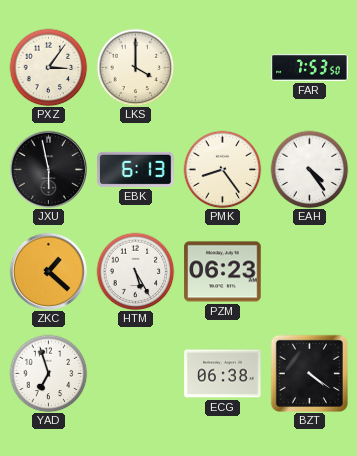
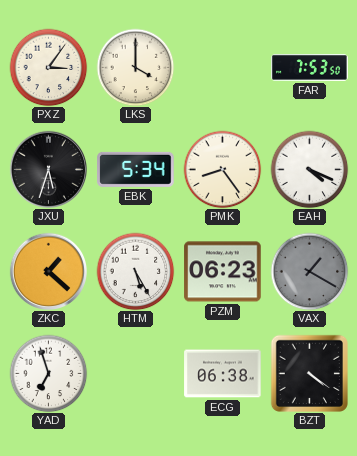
JXU: 5:58 -> 5:33 (48, 169)
EBK: 6:13 -> 5:34 (136, 169)
EAH: 4:24 -> 4:19 (309, 169)
VAX: none -> 1:20 (309, 271)
